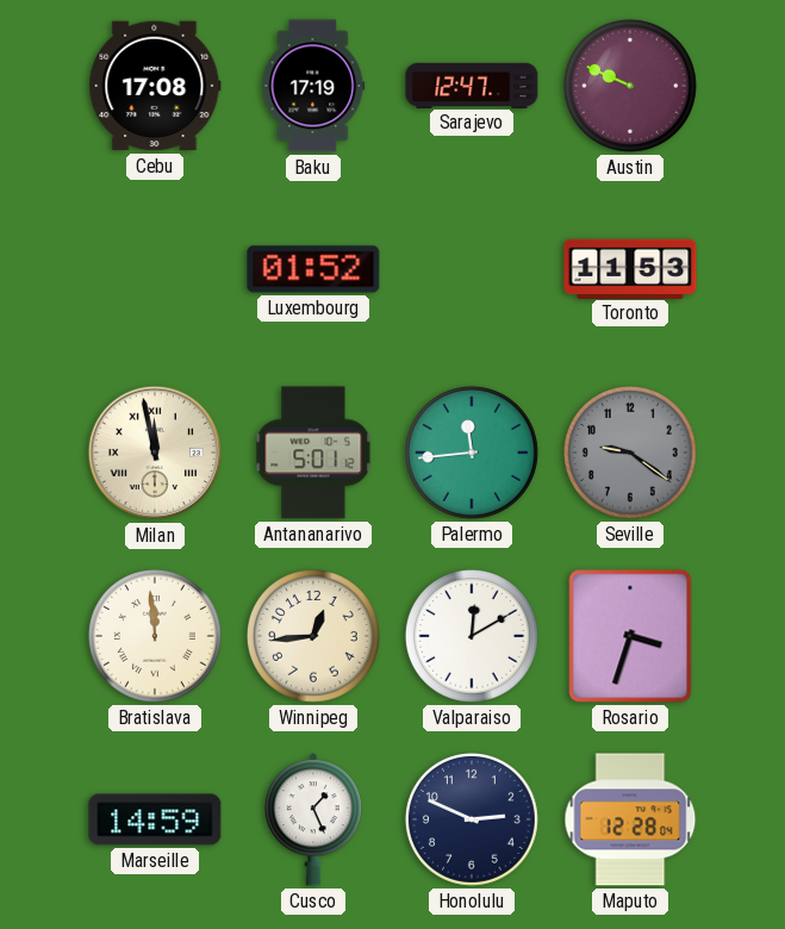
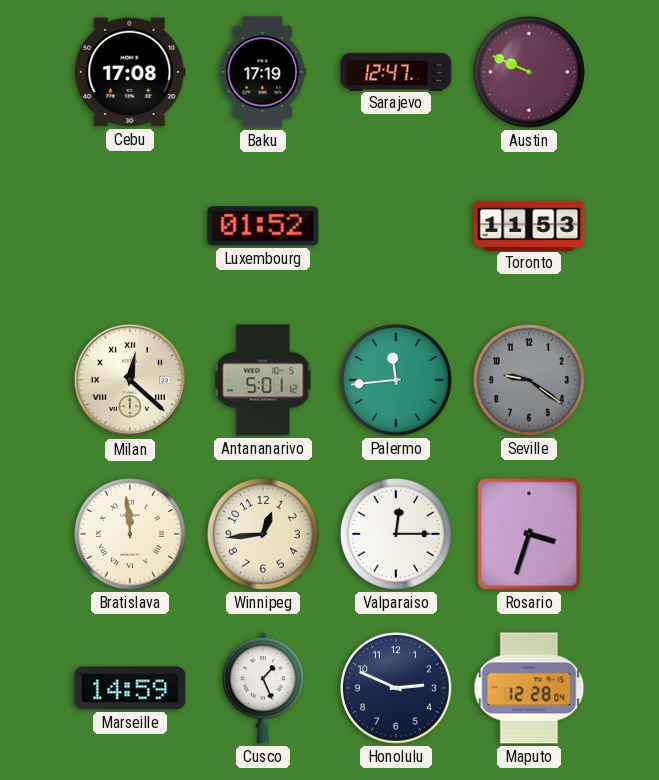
Milan: 11:58 -> 12:22 (130, 380)
Valparaiso: 12:10 -> 12:15 (396, 534)
